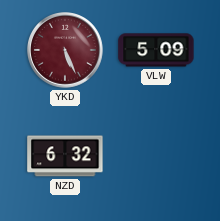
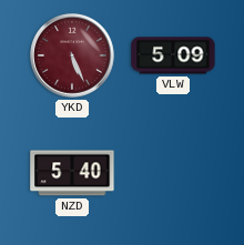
NZD: 6:32 -> 5:40 (72, 173)
